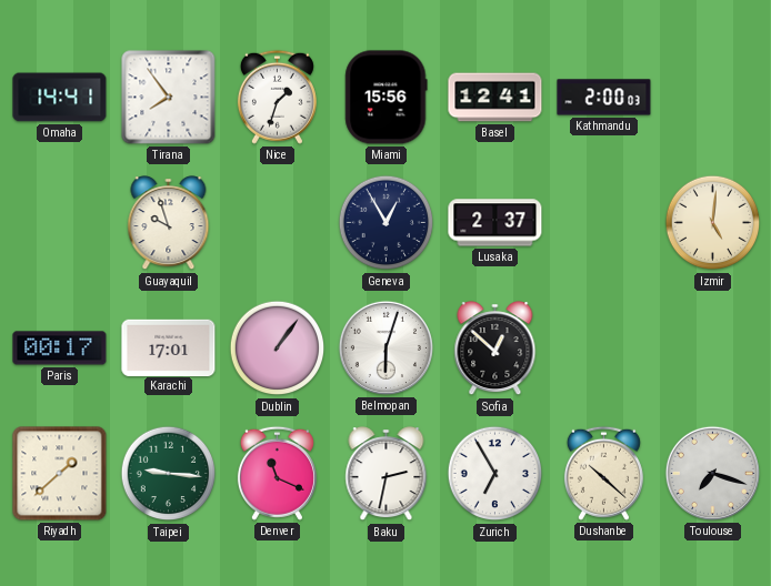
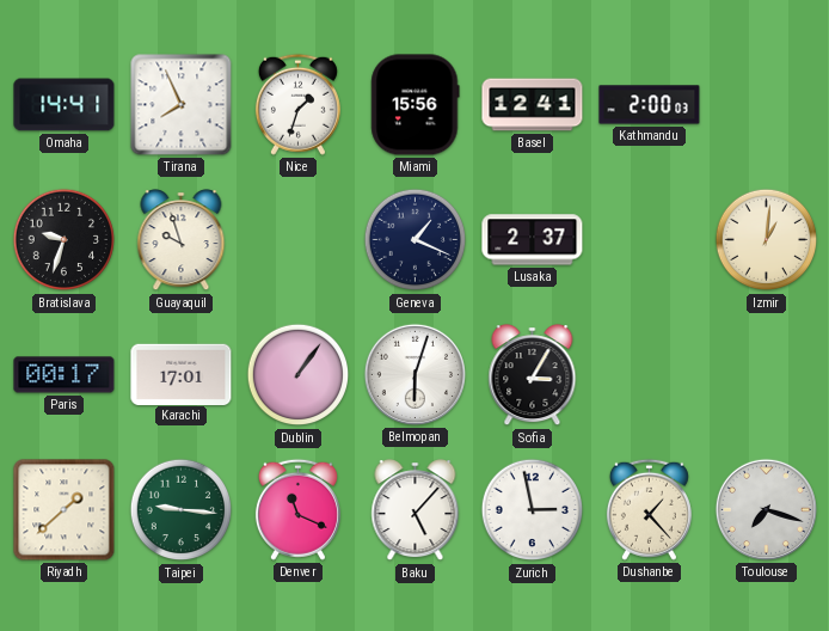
Tirana: 7:54 -> 7:56 (182, 105)
Bratislava: none -> 9:33 (65, 240)
Geneva: 12:55 -> 1:19 (416, 240)
Izmir: 5:01 -> 1:01 (767, 240)
Sofia: 12:52 -> 3:05 (533, 375)
Baku: 2:32 -> 5:07 (416, 510)
Zurich: 6:55 -> 2:58 (533, 510)
Dushanbe: 10:22 -> 1:23 (649, 509)
